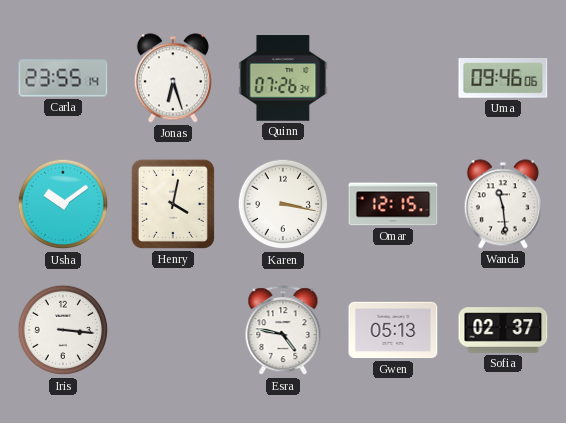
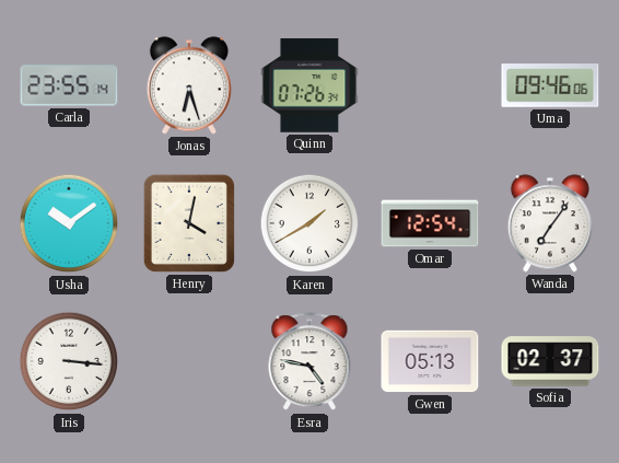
Karen: 3:17 -> 1:40 (309, 223)
Omar: 12:15 -> 12:54 (430, 223)
Wanda: 11:29 -> 7:06 (550, 223)
